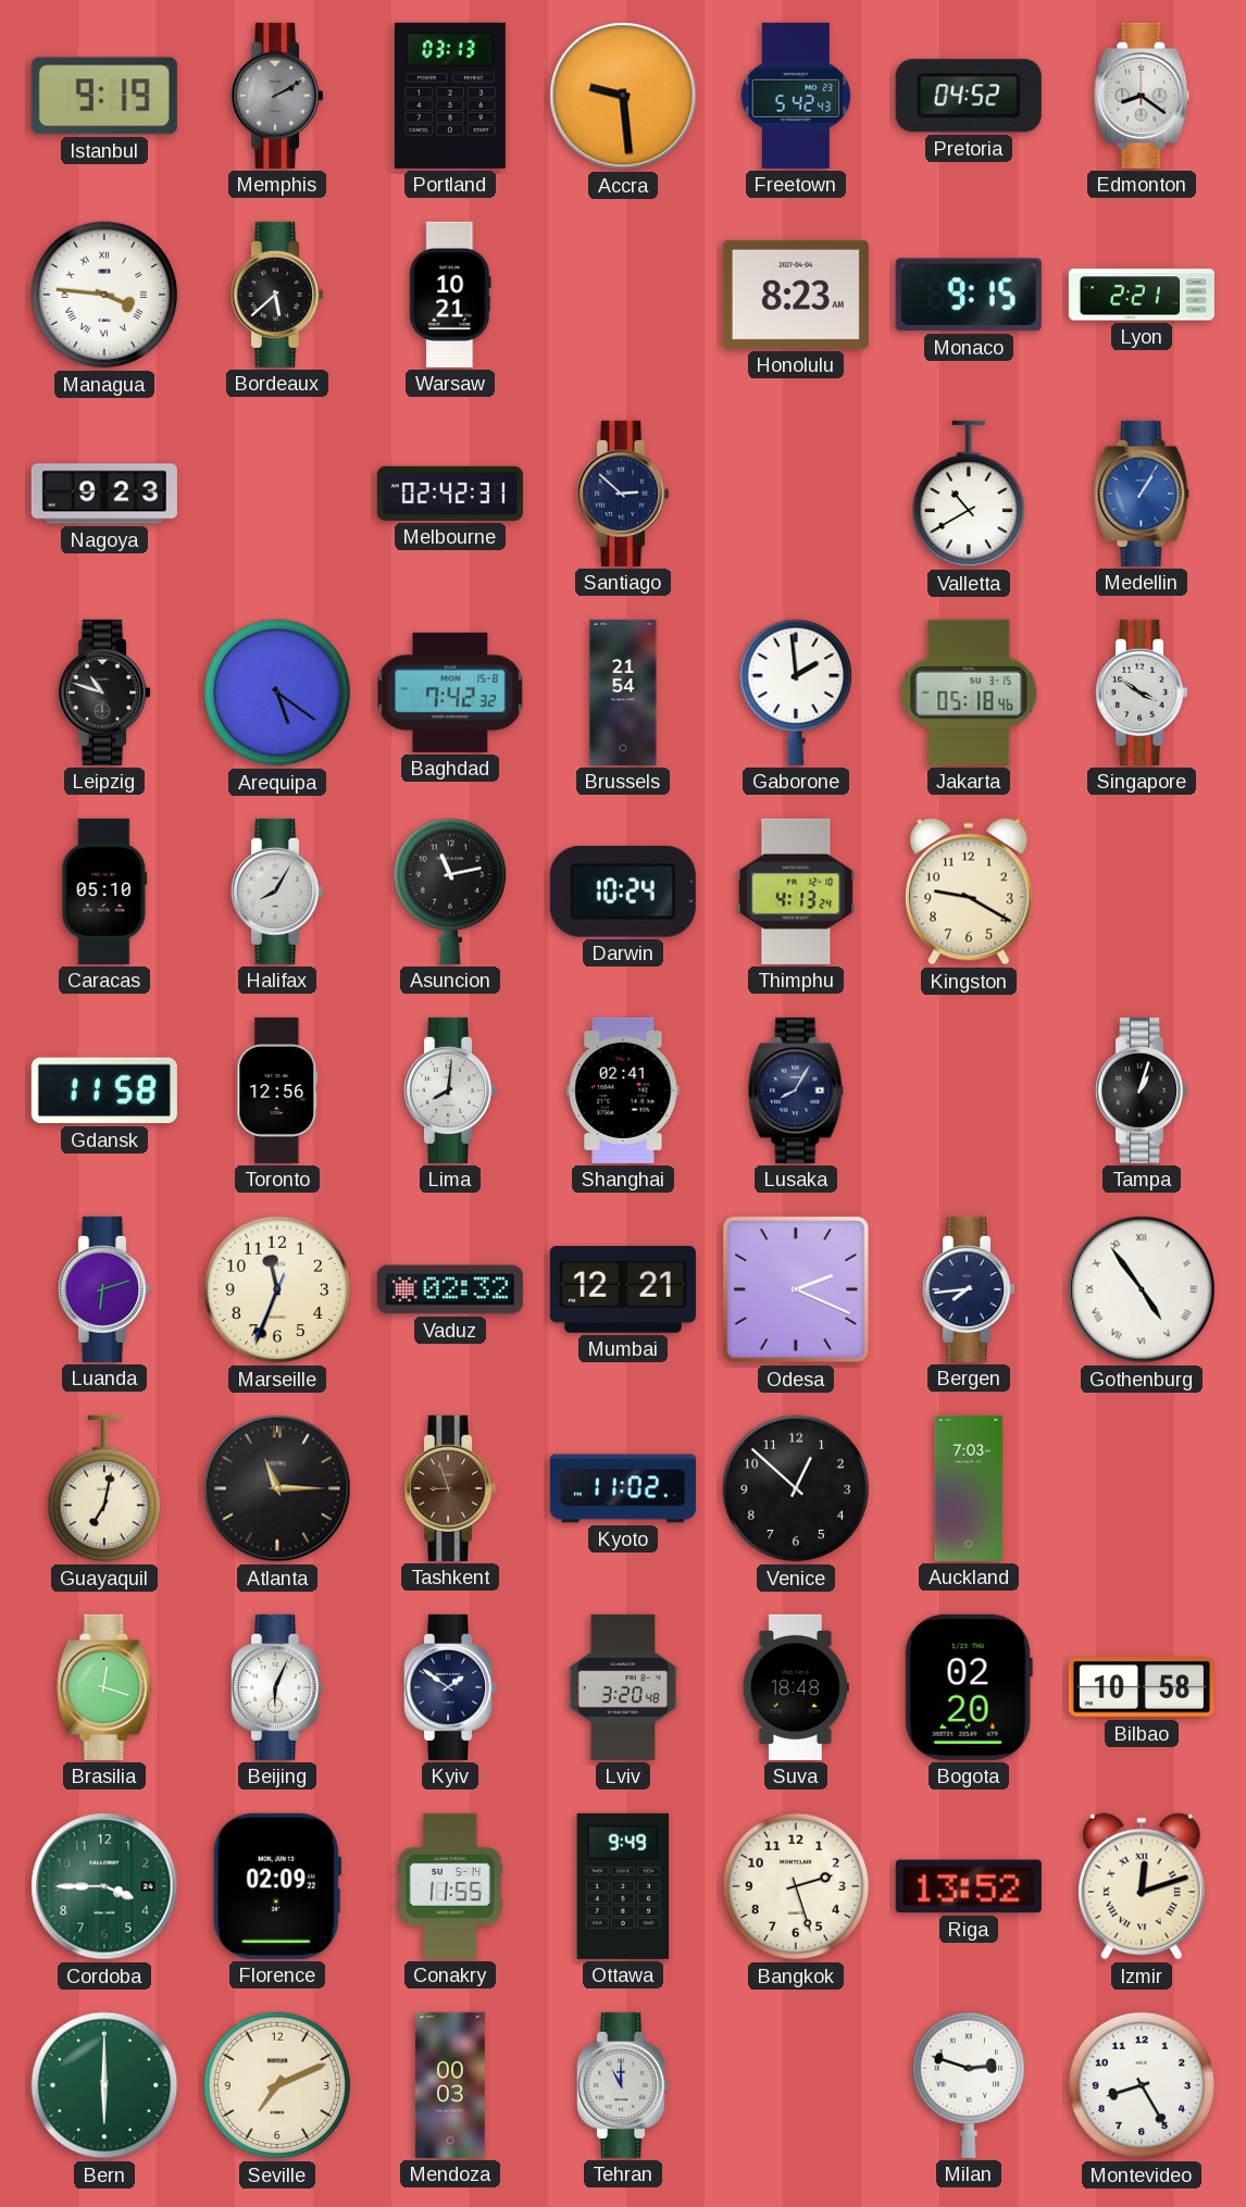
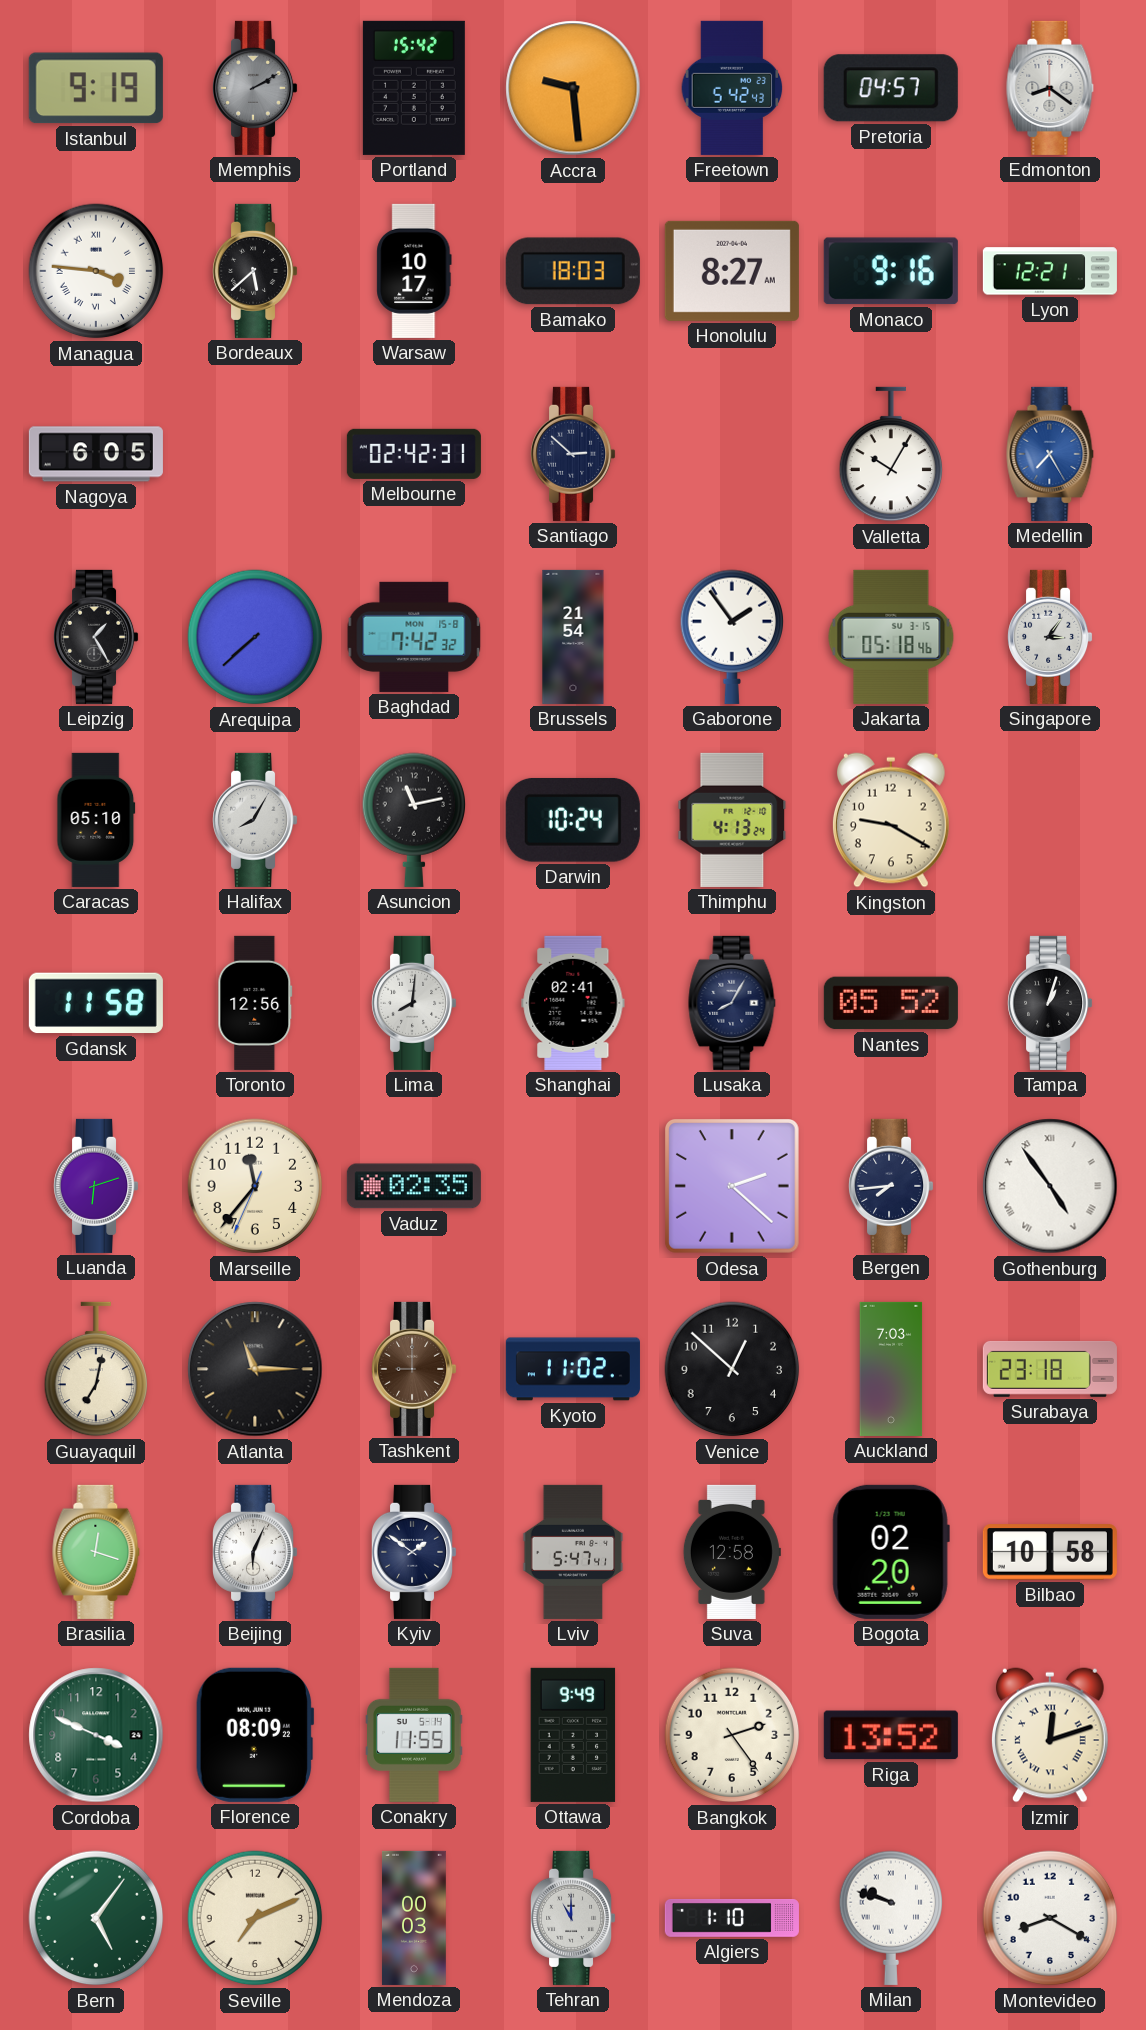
Portland: 03:13 -> 15:42 (414, 88)
Pretoria: 04:52 -> 04:57 (891, 88)
Warsaw: 10:21 -> 10:17 (414, 271)
Bamako: none -> 18:03 (573, 271)
Honolulu: 8:23 -> 8:27 (732, 271)
Monaco: 9:15 -> 9:16 (891, 271)
Lyon: 2:21 -> 12:21 (1050, 271)
Nagoya: 9:23 -> 6:05 (96, 454)
Valletta: 10:40 -> 10:05 (891, 454)
Medellin: 1:05 -> 7:25 (1050, 454)
Leipzig: 10:48 -> 1:25 (97, 637)
Arequipa: 5:21 -> 7:38 (255, 637)
Gaborone: 1:59 -> 1:54 (732, 637)
Singapore: 3:51 -> 3:06 (1051, 637)
Nantes: none -> 05:52 (891, 1003)
Marseille: 11:33 -> 11:36 (255, 1186)
Vaduz: 02:32 -> 02:35 (414, 1186)
Mumbai: 12:21 -> none (623, 1290)
Odesa: 2:19 -> 2:22 (733, 1187)
Tashkent: 8:57 -> 9:00 (415, 1369)
Surabaya: none -> 23:18 (1050, 1369)
Lviv: 3:20 -> 5:47 (573, 1552)
Suva: 18:48 -> 12:58 (732, 1552)
Cordoba: 3:45 -> 3:49 (96, 1735)
Florence: 02:09 -> 08:09 (255, 1735)
Bangkok: 2:27 -> 2:24 (732, 1735)
Bern: 6:00 -> 5:06 (96, 1918)
Algiers: none -> 1:10 (732, 1919)
Milan: 2:48 -> 9:48 (891, 1918)
Montevideo: 8:25 -> 8:20 (1050, 1918)
